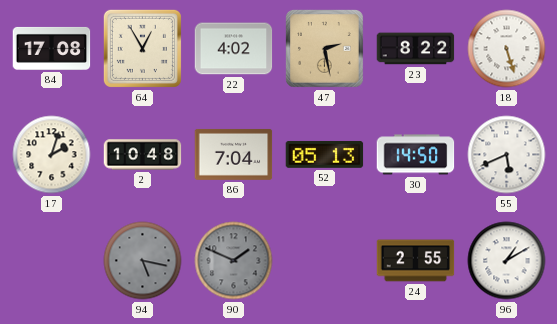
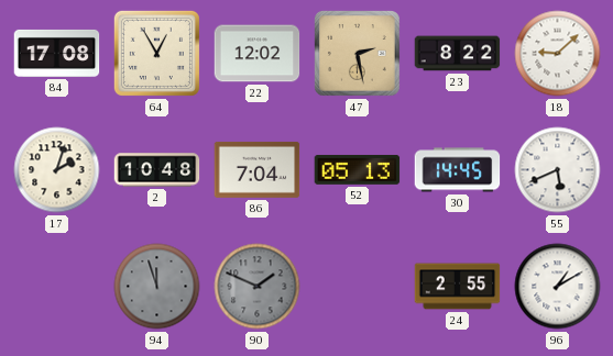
22: 4:02 -> 12:02 (258, 54)
18: 5:27 -> 9:08 (558, 54)
30: 14:50 -> 14:45 (458, 170)
94: 5:17 -> 11:57 (157, 287)
